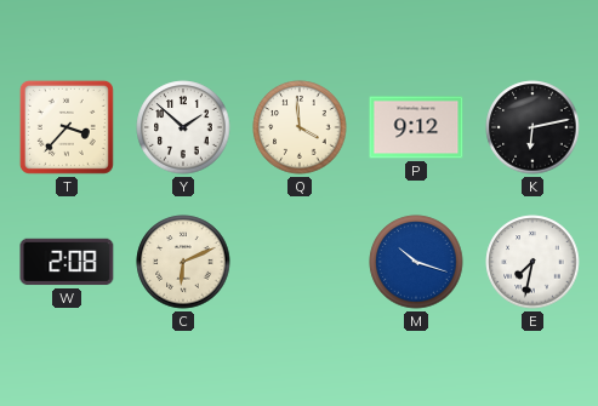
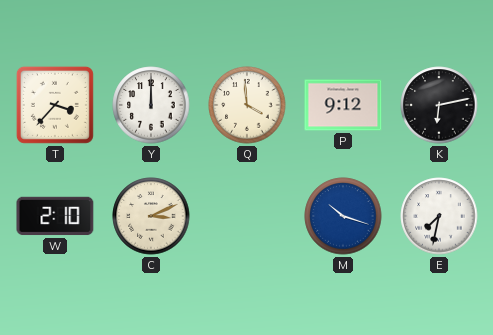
Y: 1:52 -> 12:00 (151, 105)
W: 2:08 -> 2:10 (55, 216)
C: 6:11 -> 3:11 (151, 216)
